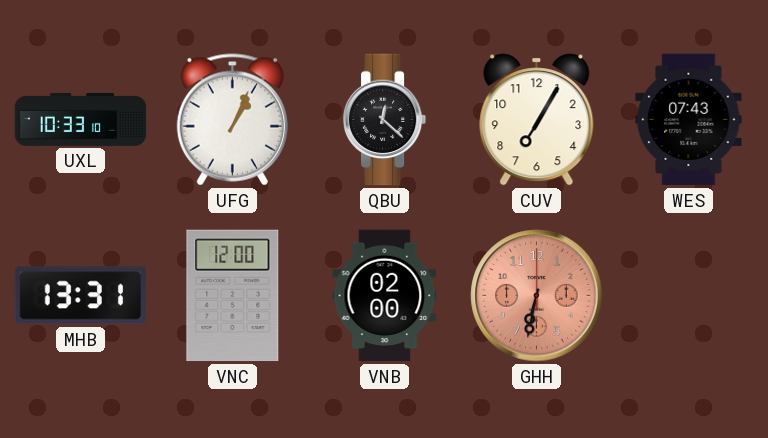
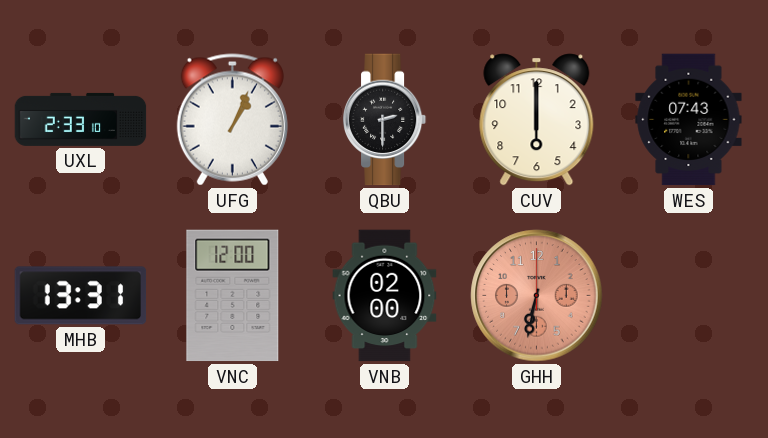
UXL: 10:33 -> 2:33 (81, 119)
QBU: 12:22 -> 2:30 (385, 120)
CUV: 7:05 -> 6:00 (537, 120)
